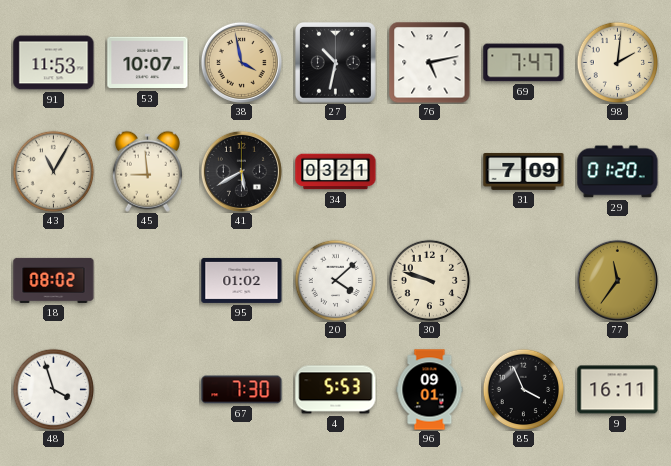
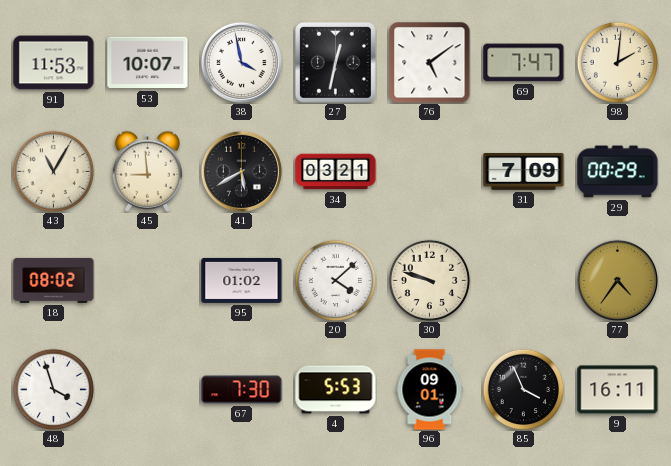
38 dial: champagne -> white (241, 62)
27: 10:32 -> 12:32 (336, 63)
76: 5:13 -> 5:09 (430, 63)
29: 01:20 -> 00:29 (618, 172)
77: 11:36 -> 4:36 (617, 280)
